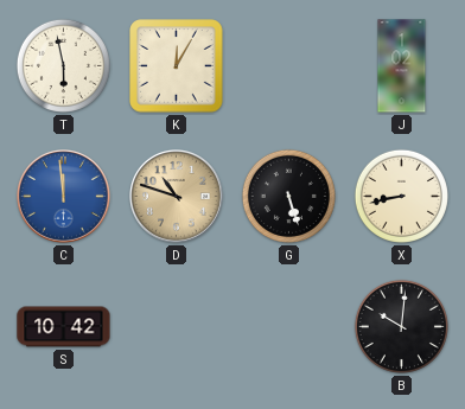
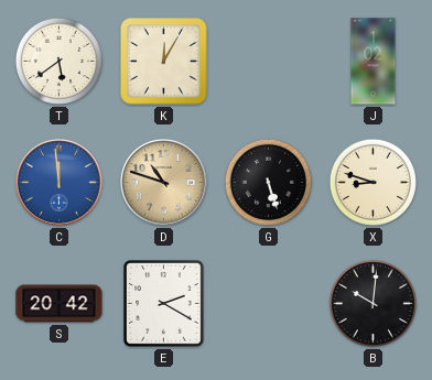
T: 5:58 -> 5:39 (58, 61)
X: 8:43 -> 8:48 (372, 182)
S: 10:42 -> 20:42 (60, 304)
E: none -> 2:20 (164, 304)
